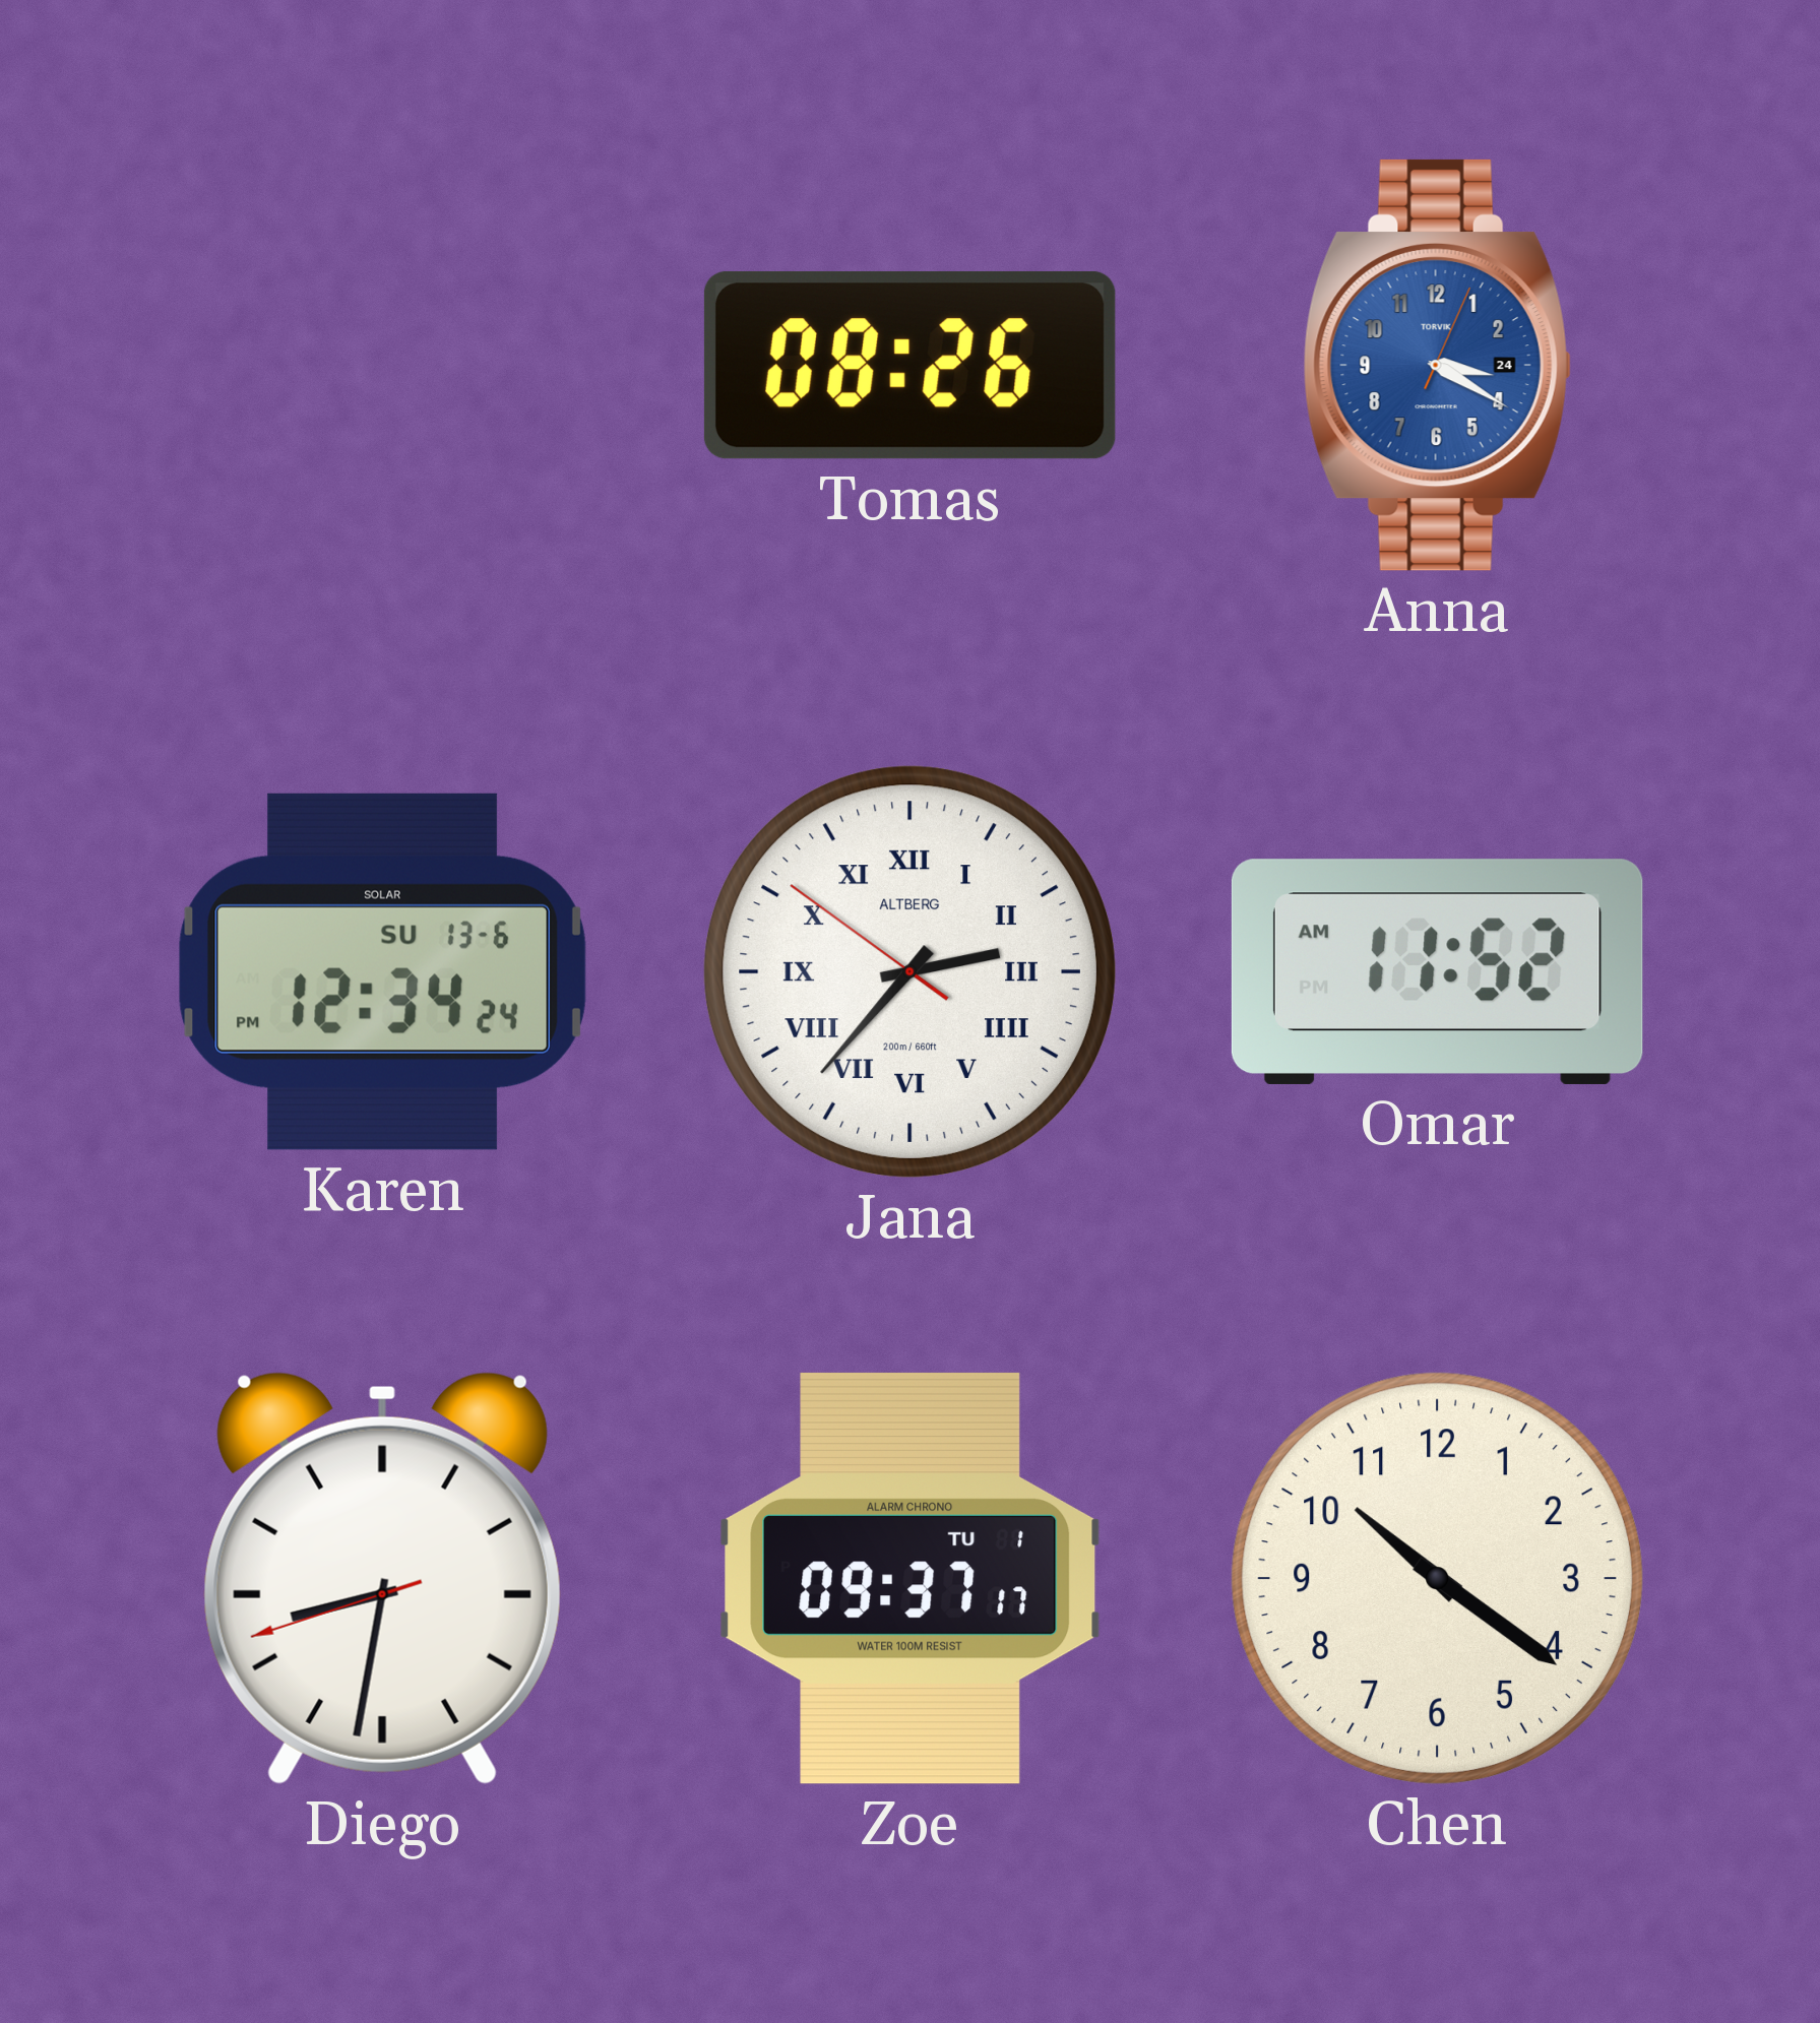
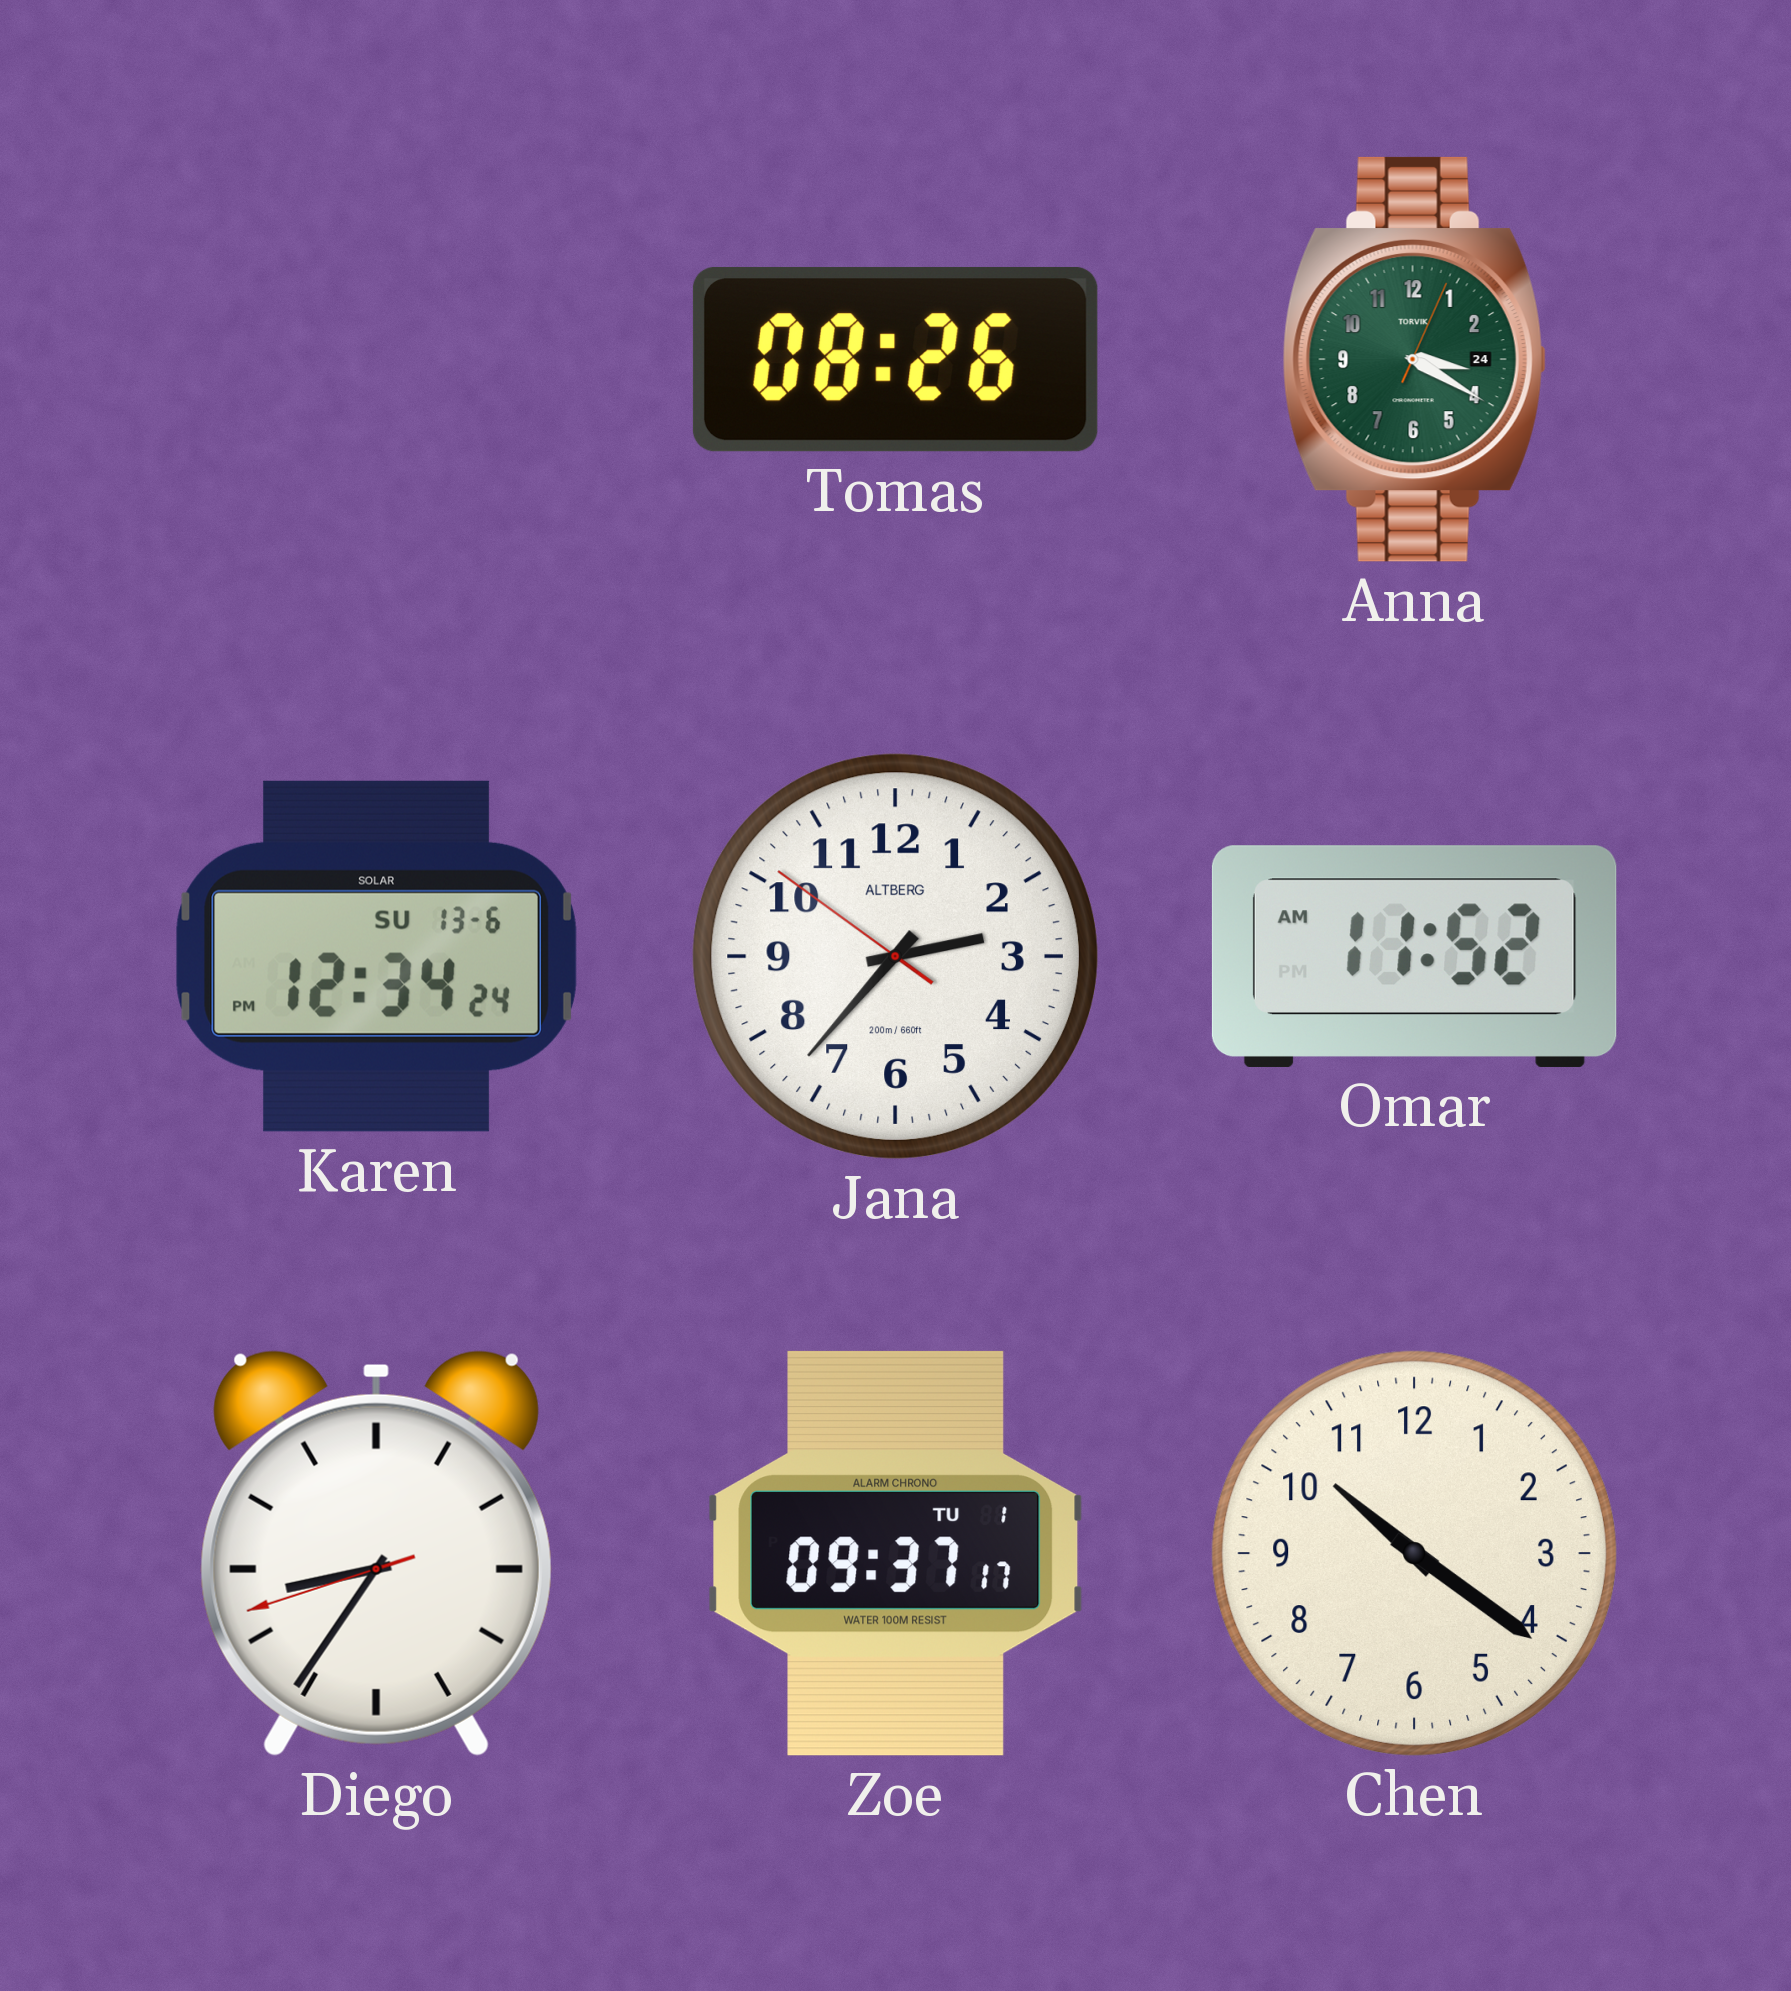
Anna dial: blue -> green (1414, 359)
Jana numerals: Roman -> Arabic (895, 956)
Diego: 8:31 -> 8:35 (376, 1553)
